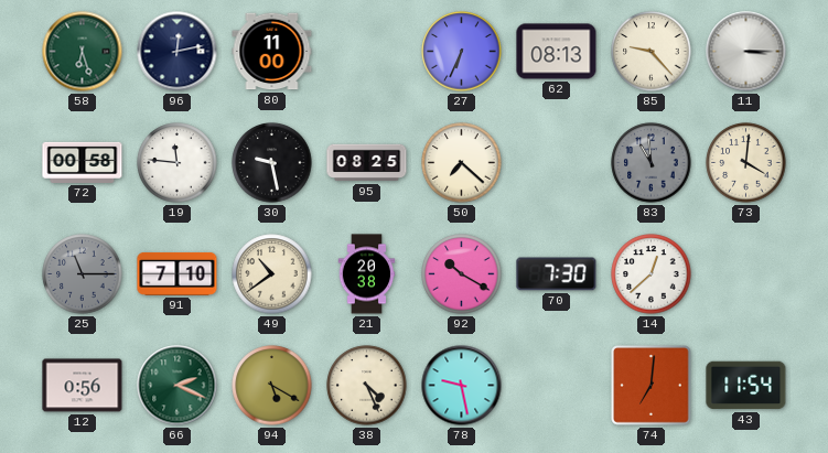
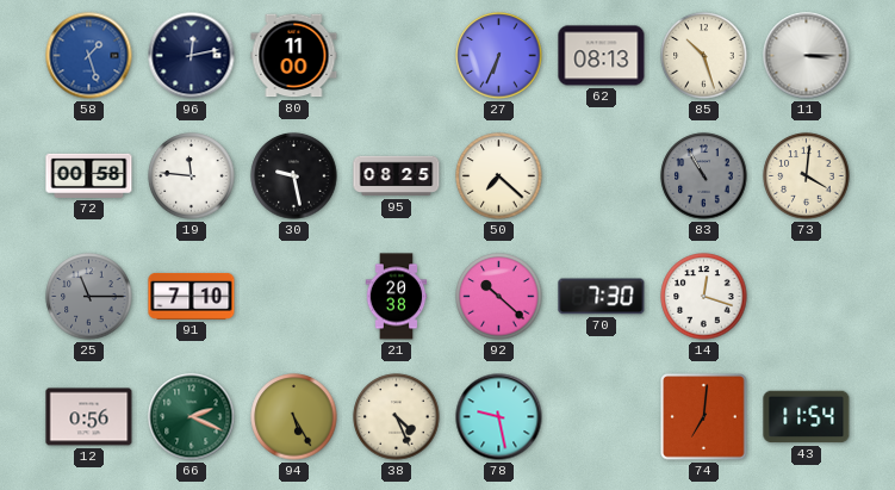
58: 6:27 -> 1:27 (89, 56)
58 dial: green -> blue (89, 56)
85: 9:23 -> 10:27 (704, 56)
83: 10:59 -> 10:55 (704, 176)
49: 10:39 -> none (272, 274)
92: 10:20 -> 10:22 (499, 297)
14: 12:38 -> 12:18 (704, 297)
94: 5:20 -> 5:25 (294, 417)
